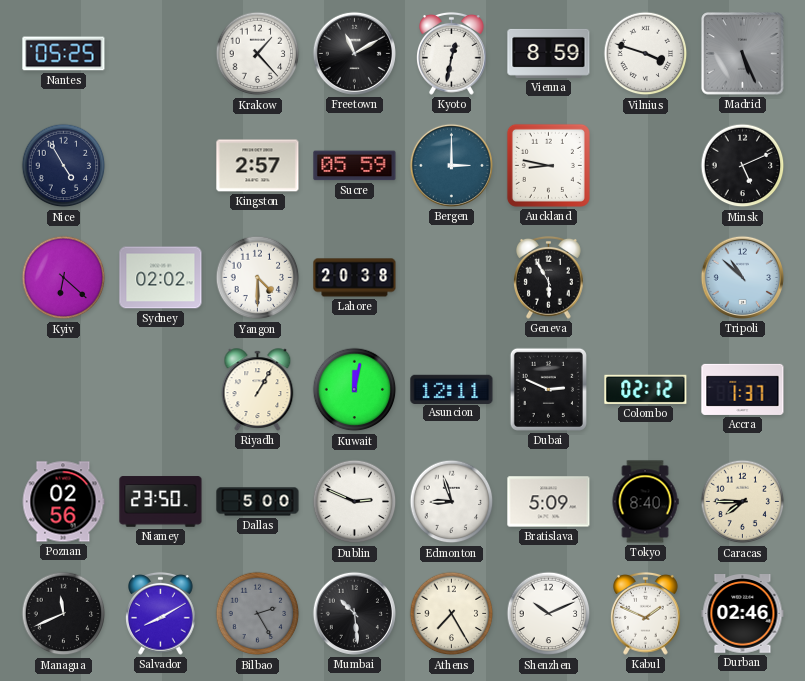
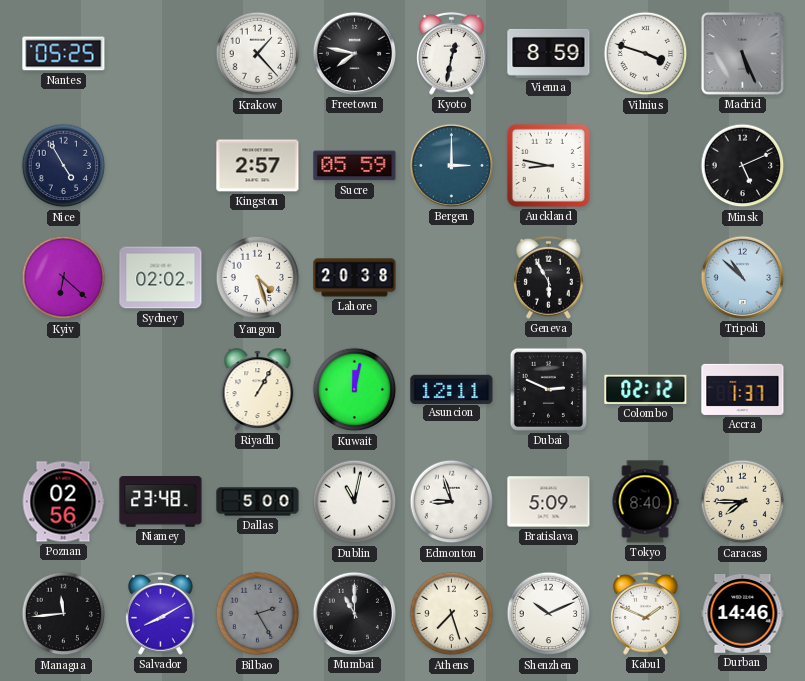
Freetown: 11:10 -> 7:47 (354, 53)
Yangon: 4:30 -> 4:27 (258, 278)
Niamey: 23:50 -> 23:48 (161, 502)
Dublin: 2:49 -> 11:02 (355, 502)
Managua: 11:41 -> 11:44 (64, 614)
Mumbai: 10:29 -> 11:00 (354, 613)
Athens: 7:25 -> 7:27 (452, 614)
Durban: 02:46 -> 14:46 (743, 614)
